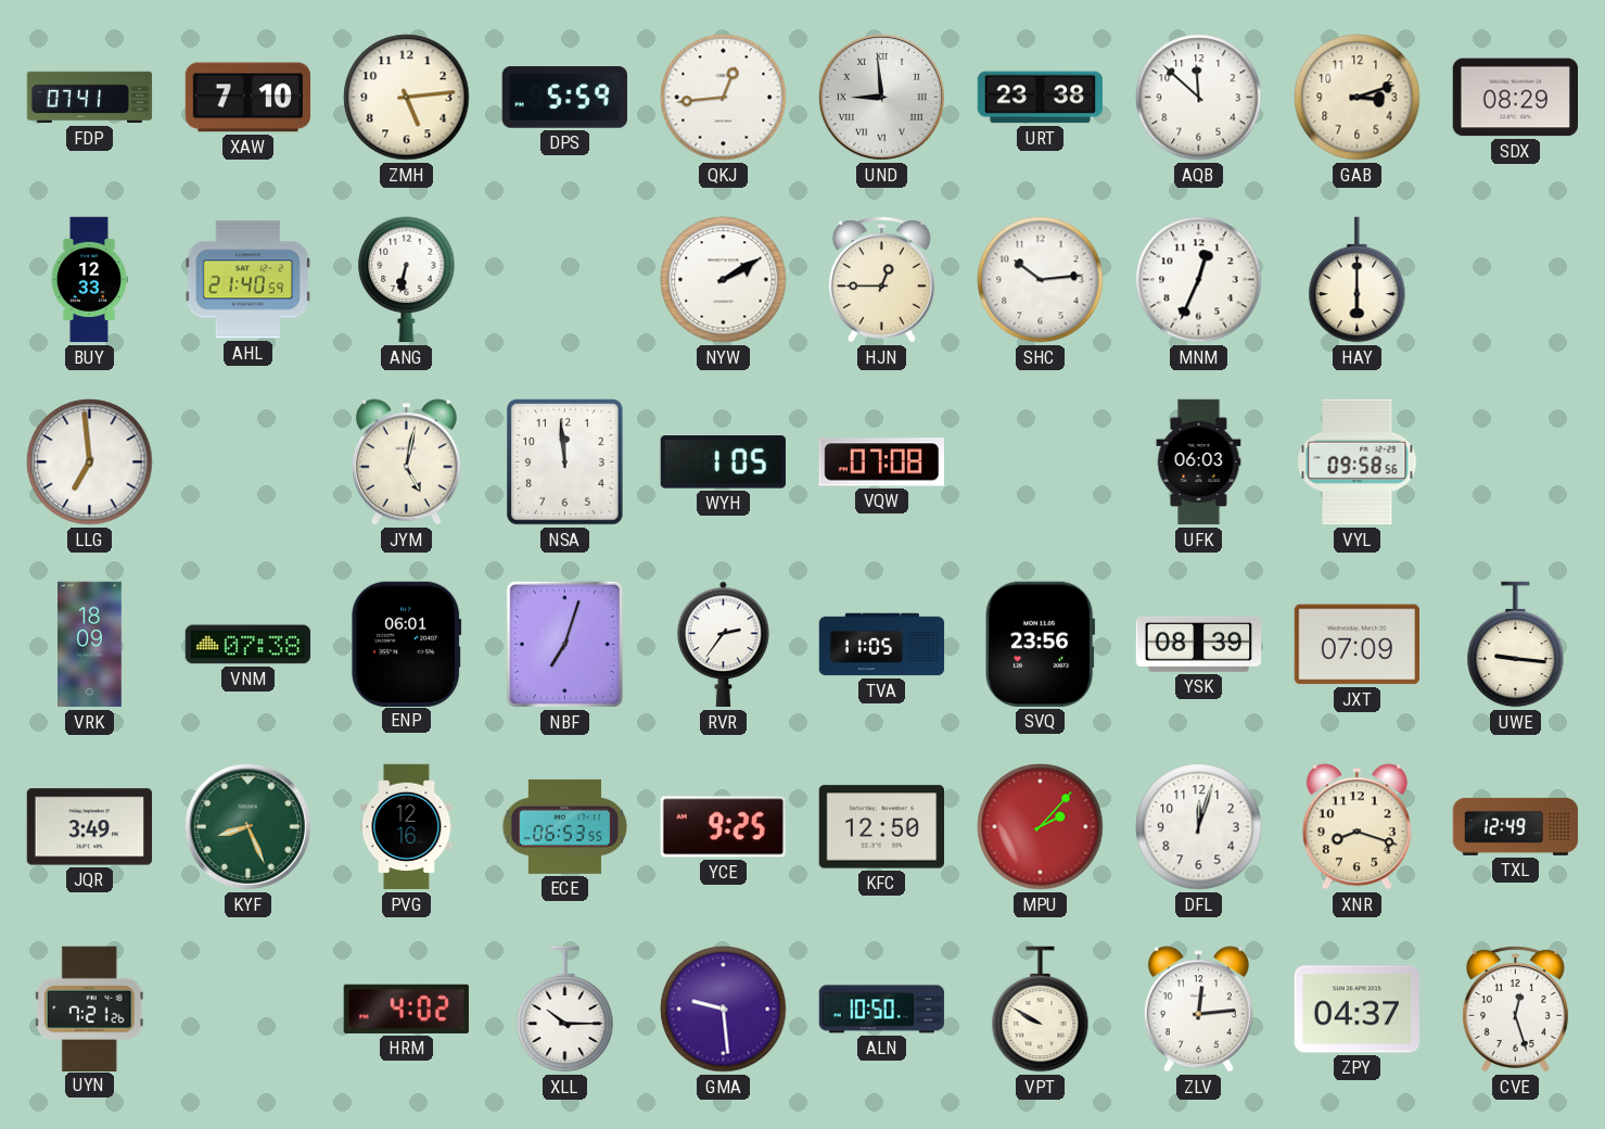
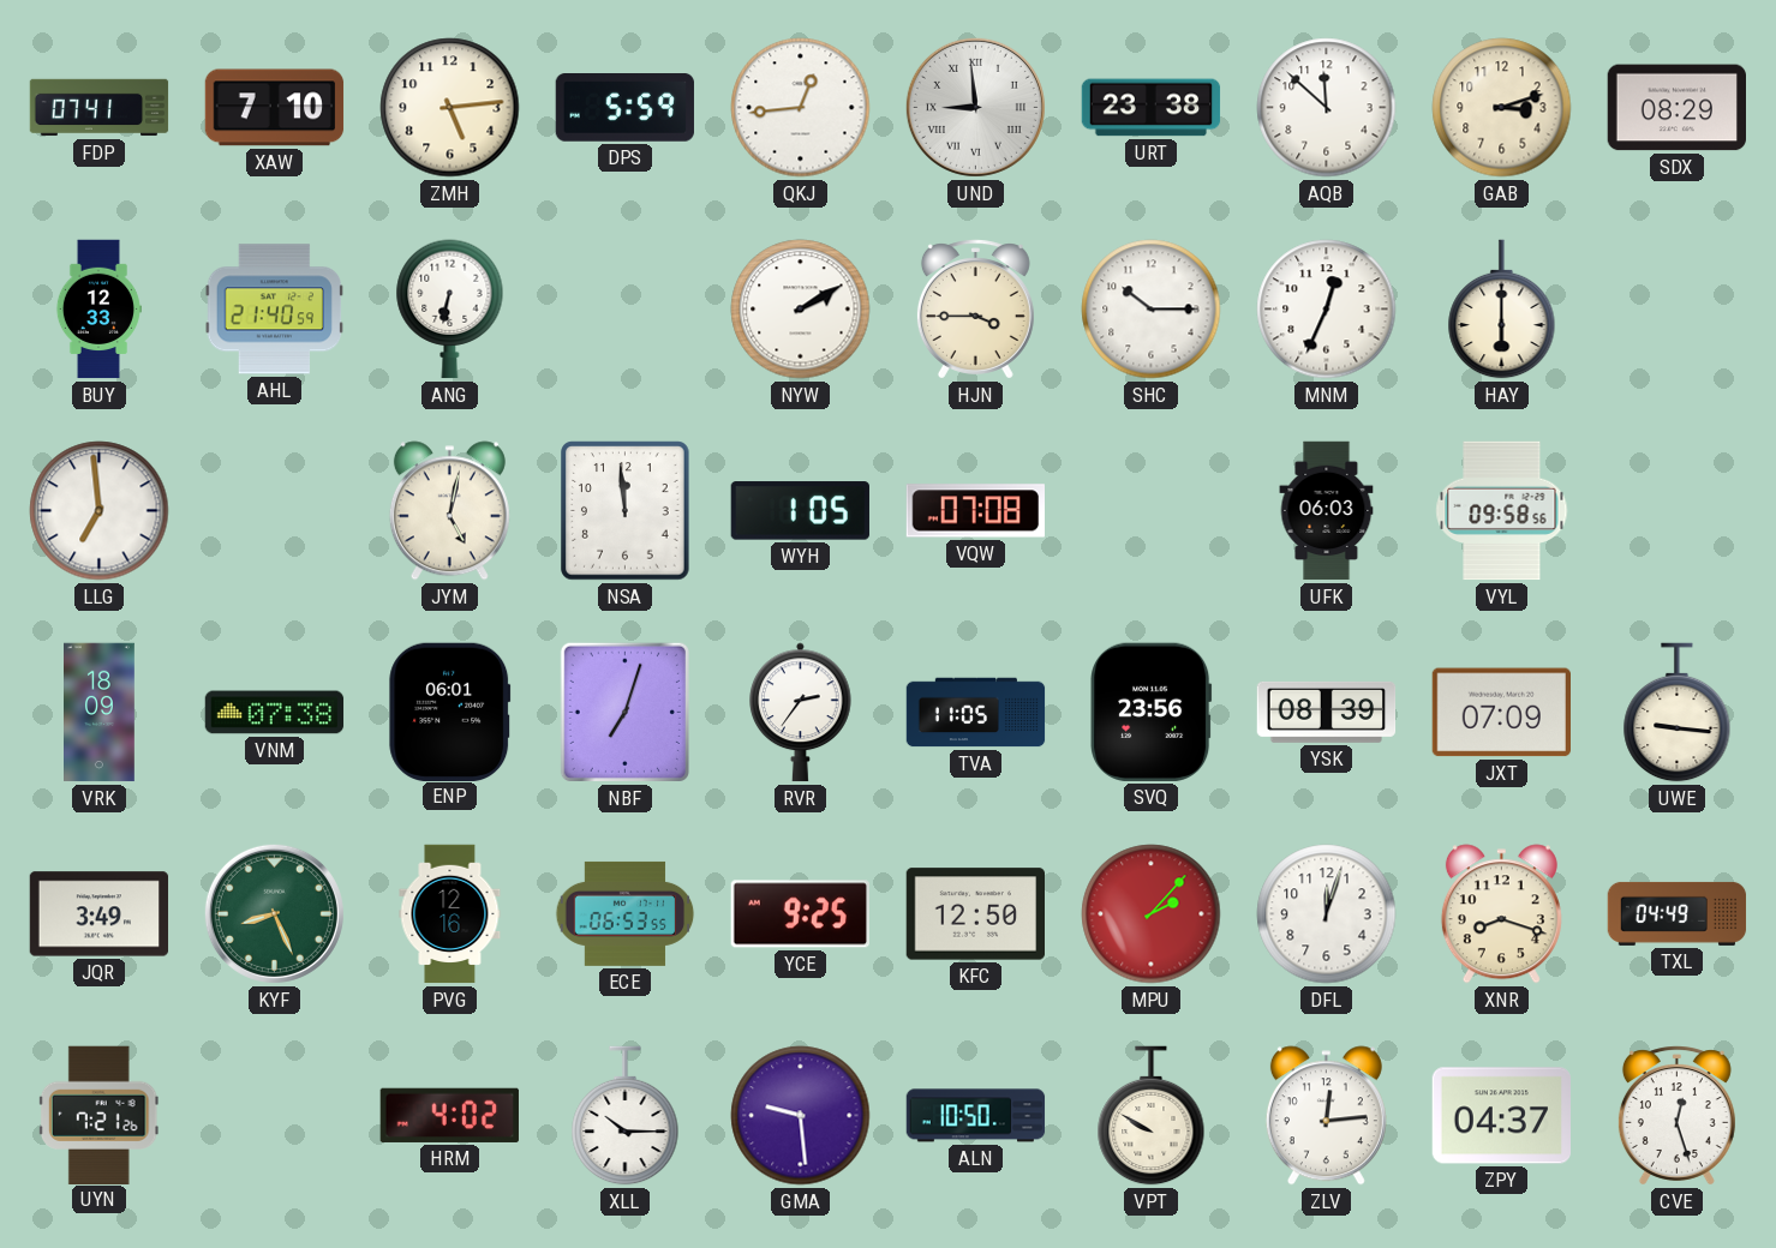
HJN: 12:45 -> 3:45 (975, 310)
SHC: 10:14 -> 10:15 (1152, 310)
TXL: 12:49 -> 04:49 (1678, 913)
